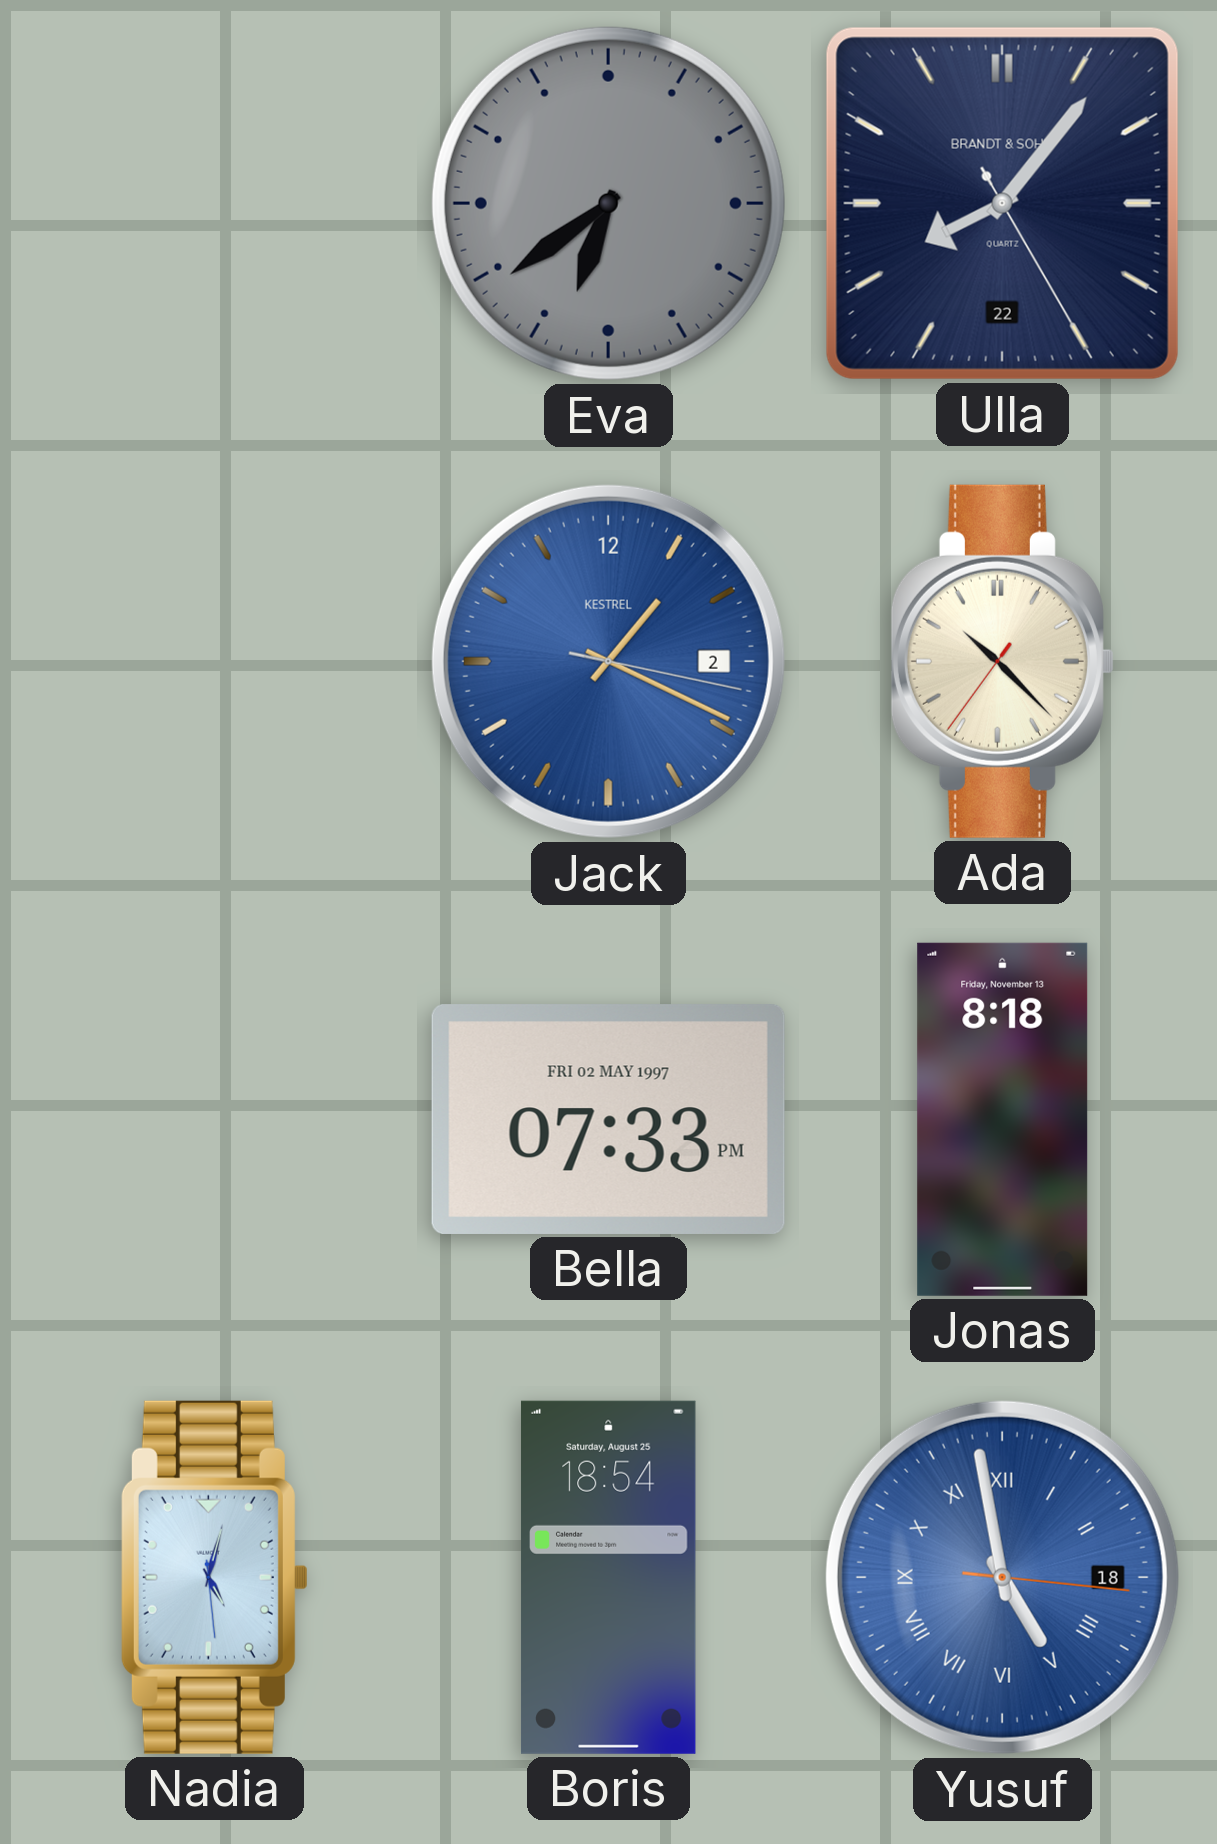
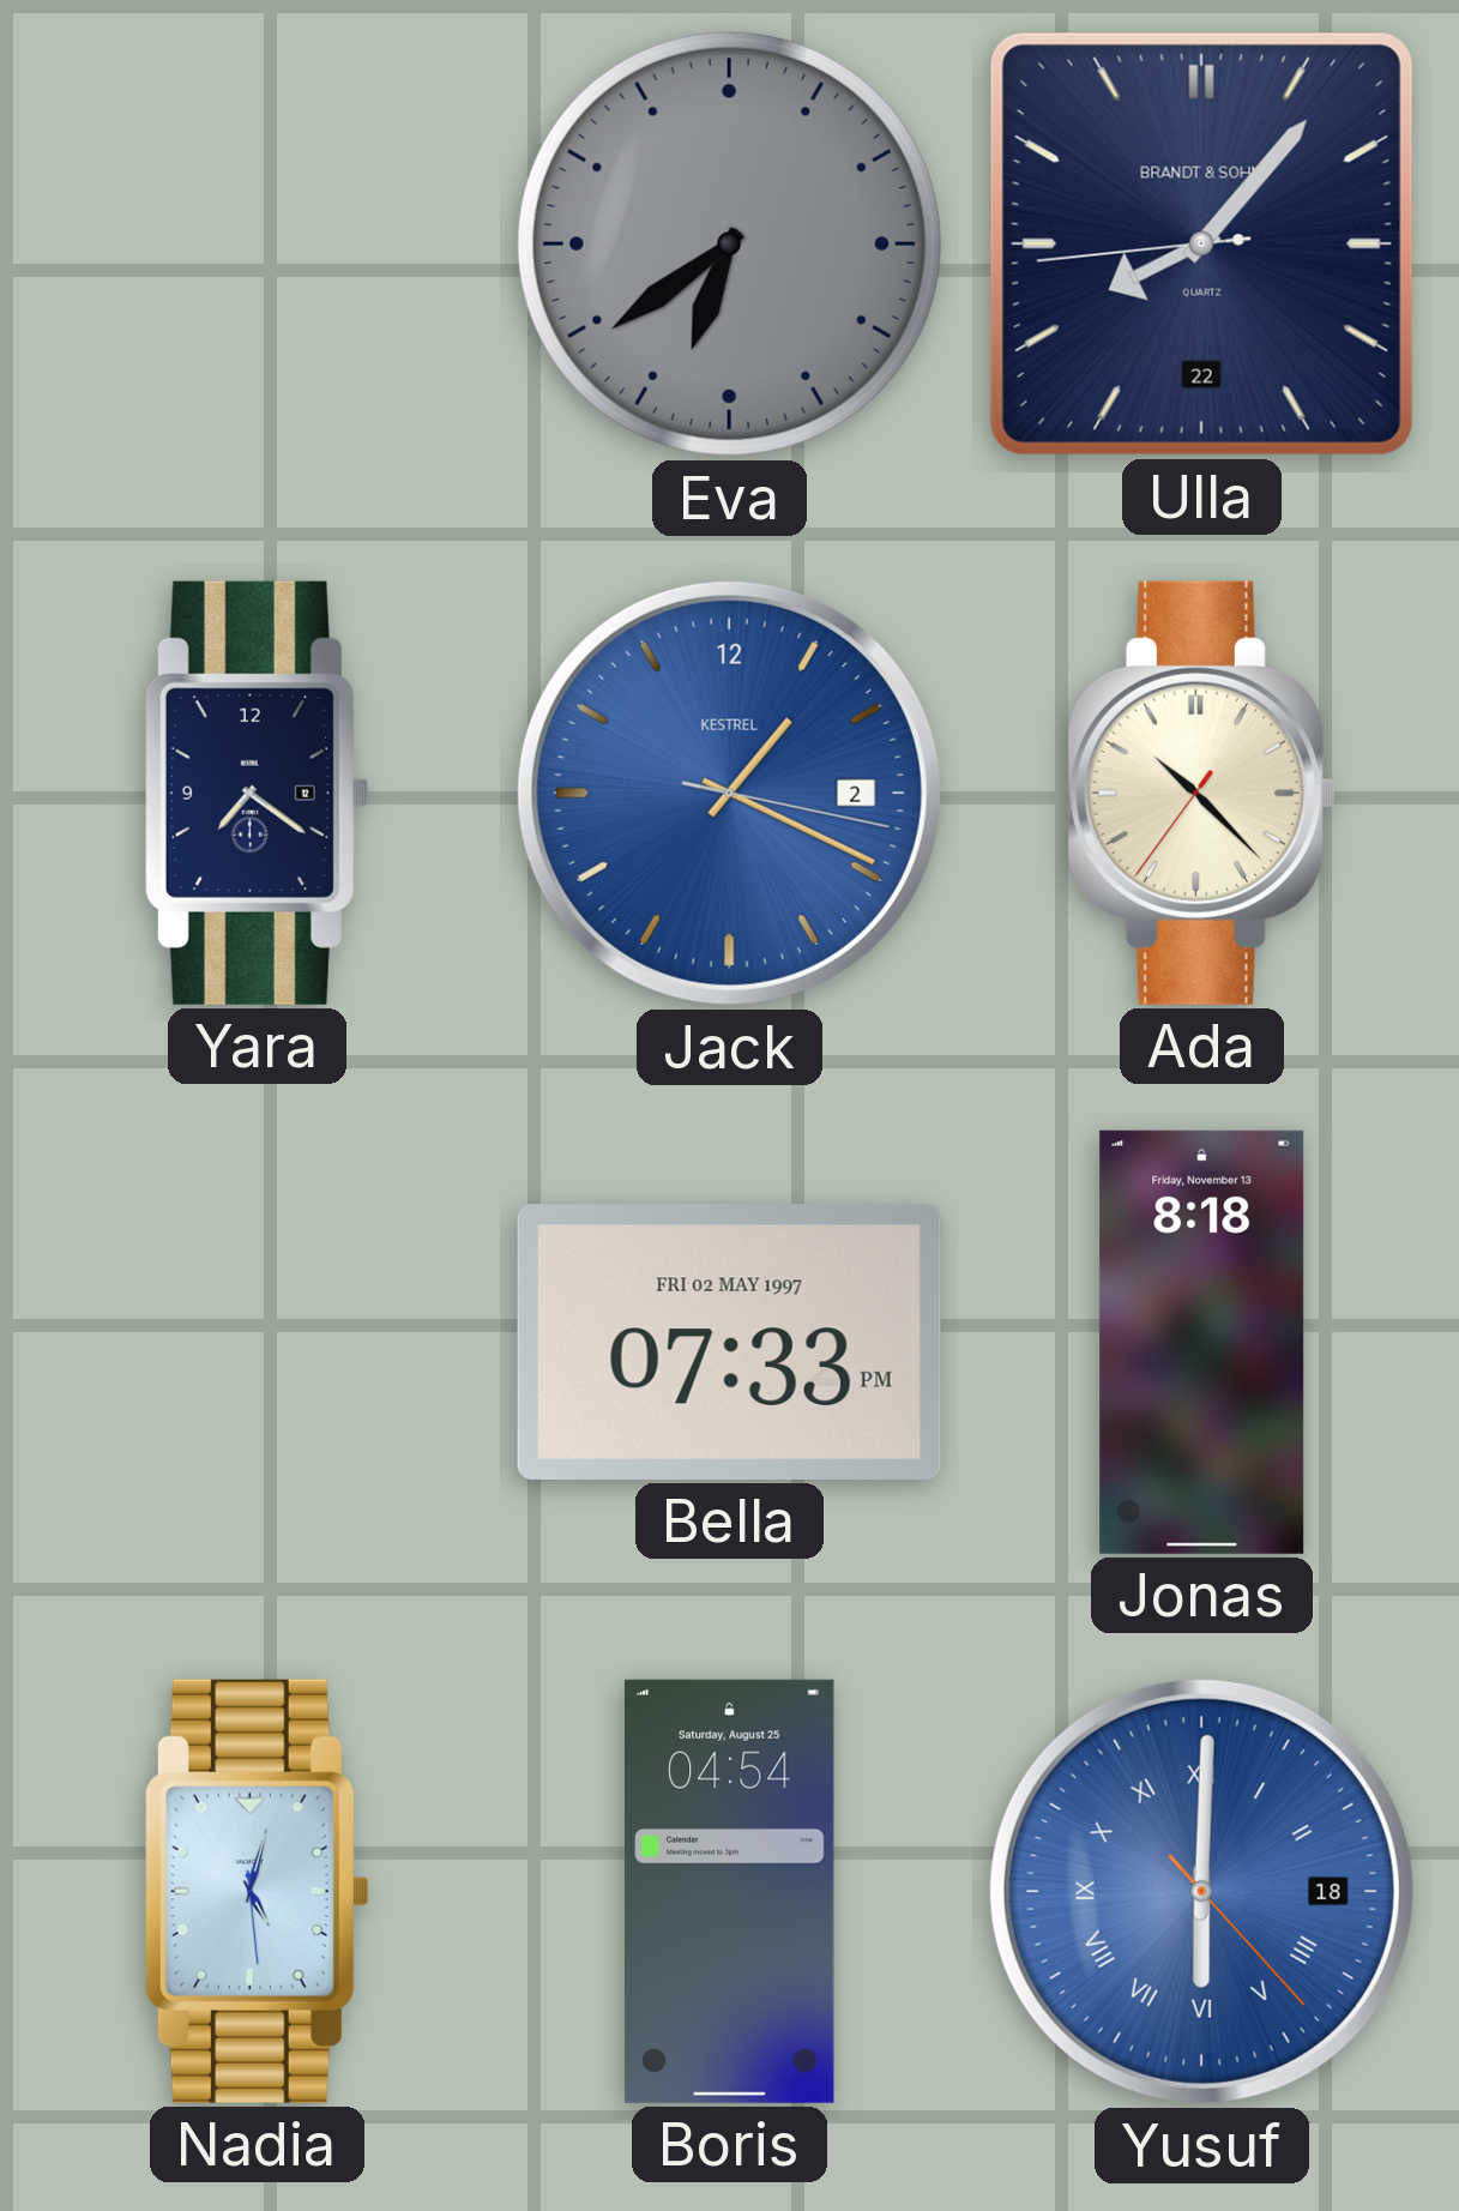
Ulla: 8:06:25 -> 8:06:44 (1201, 243)
Yara: none -> 7:21 (257, 793)
Boris: 18:54 -> 04:54 (729, 1891)
Yusuf: 4:58 -> 6:00 (1201, 1891)
